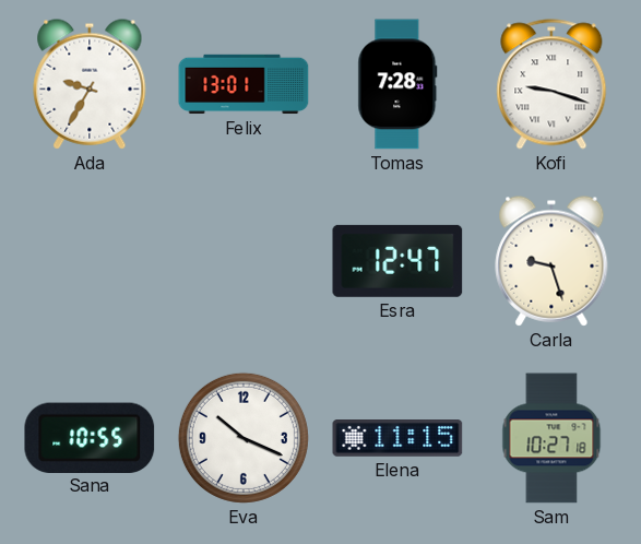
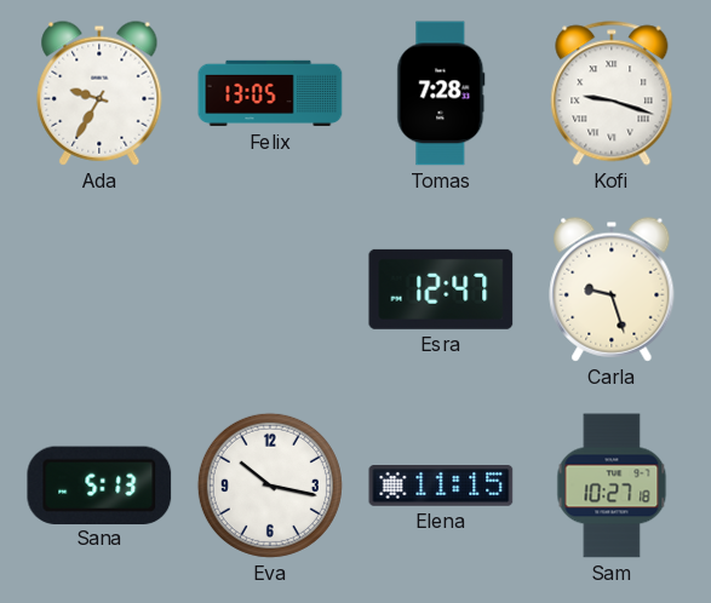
Felix: 13:01 -> 13:05 (270, 93)
Sana: 10:55 -> 5:13 (99, 484)
Eva: 10:19 -> 10:17 (270, 486)
